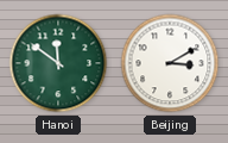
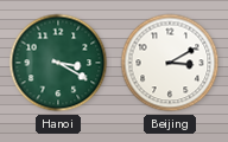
Hanoi: 11:51 -> 3:20 (58, 63)
